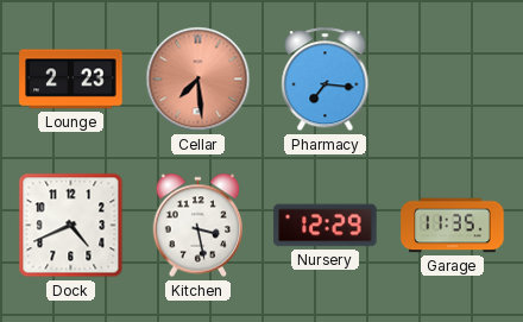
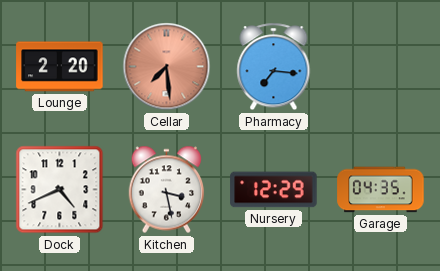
Lounge: 2:23 -> 2:20 (60, 67)
Garage: 11:35 -> 04:35 (381, 190)
